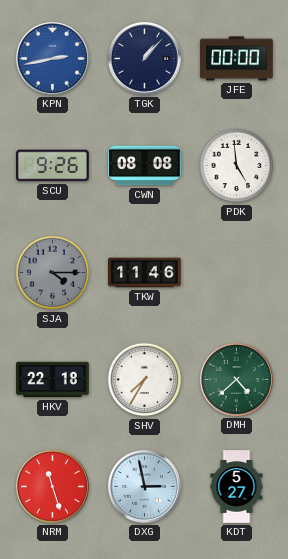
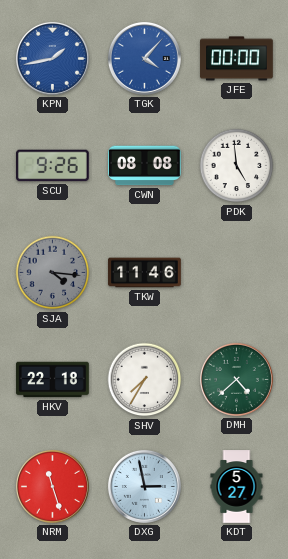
KPN: 2:43 -> 1:43 (52, 58)
TGK: 1:07 -> 4:07 (144, 58)
TGK dial: navy -> blue (144, 58)
SJA: 4:15 -> 4:16 (53, 273)
